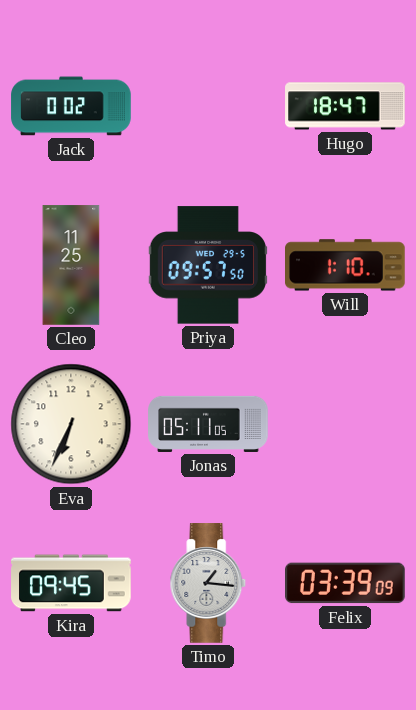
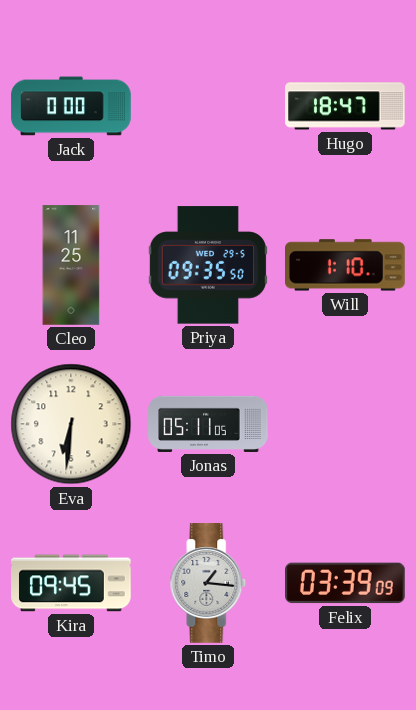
Jack: 0:02 -> 0:00 (71, 106)
Priya: 09:57 -> 09:35 (207, 265)
Eva: 6:34 -> 6:31 (71, 424)
